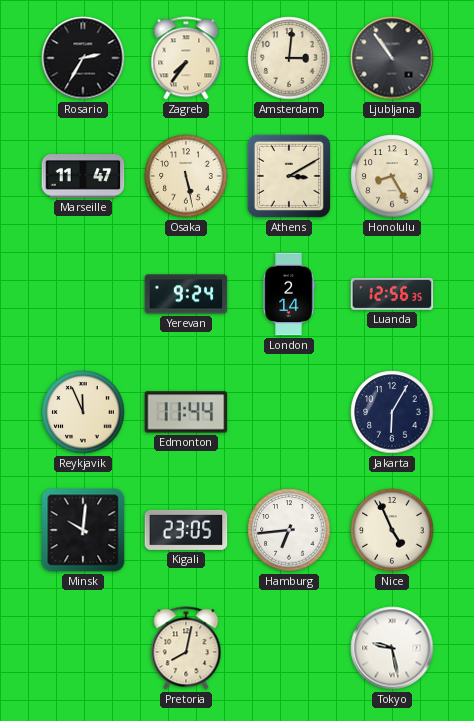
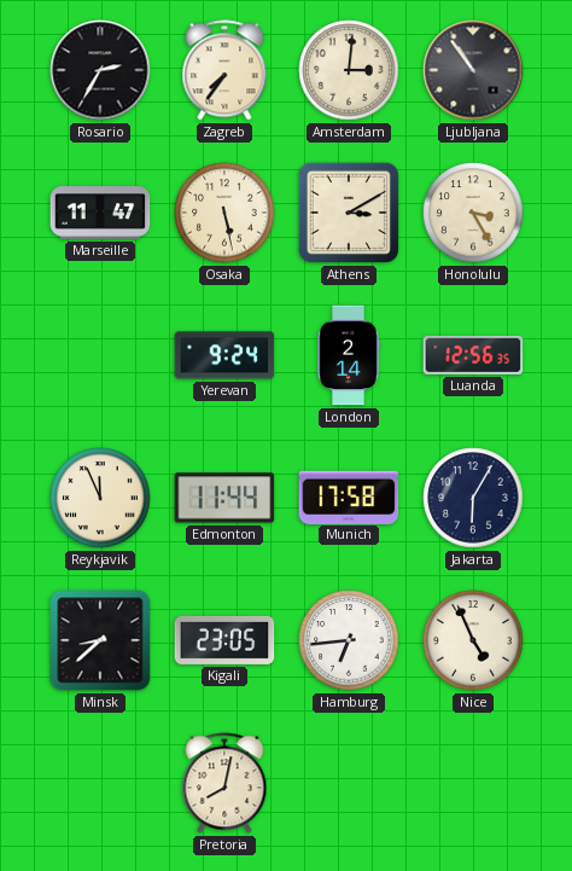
Honolulu: 8:25 -> 3:25 (473, 213)
Munich: none -> 17:58 (349, 497)
Minsk: 10:01 -> 8:38 (100, 640)
Tokyo: 9:28 -> none (392, 648)
